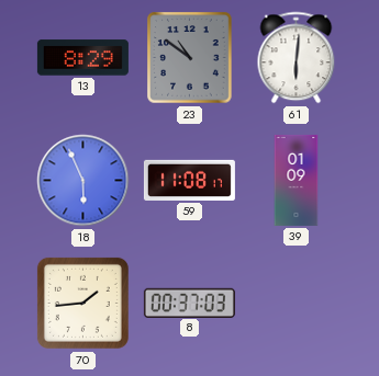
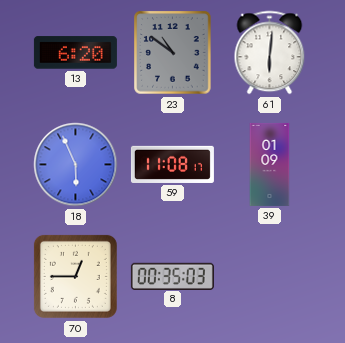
13: 8:29 -> 6:20 (75, 53)
70: 1:44 -> 12:45 (75, 276)
8: 00:37 -> 00:35 (172, 276)
